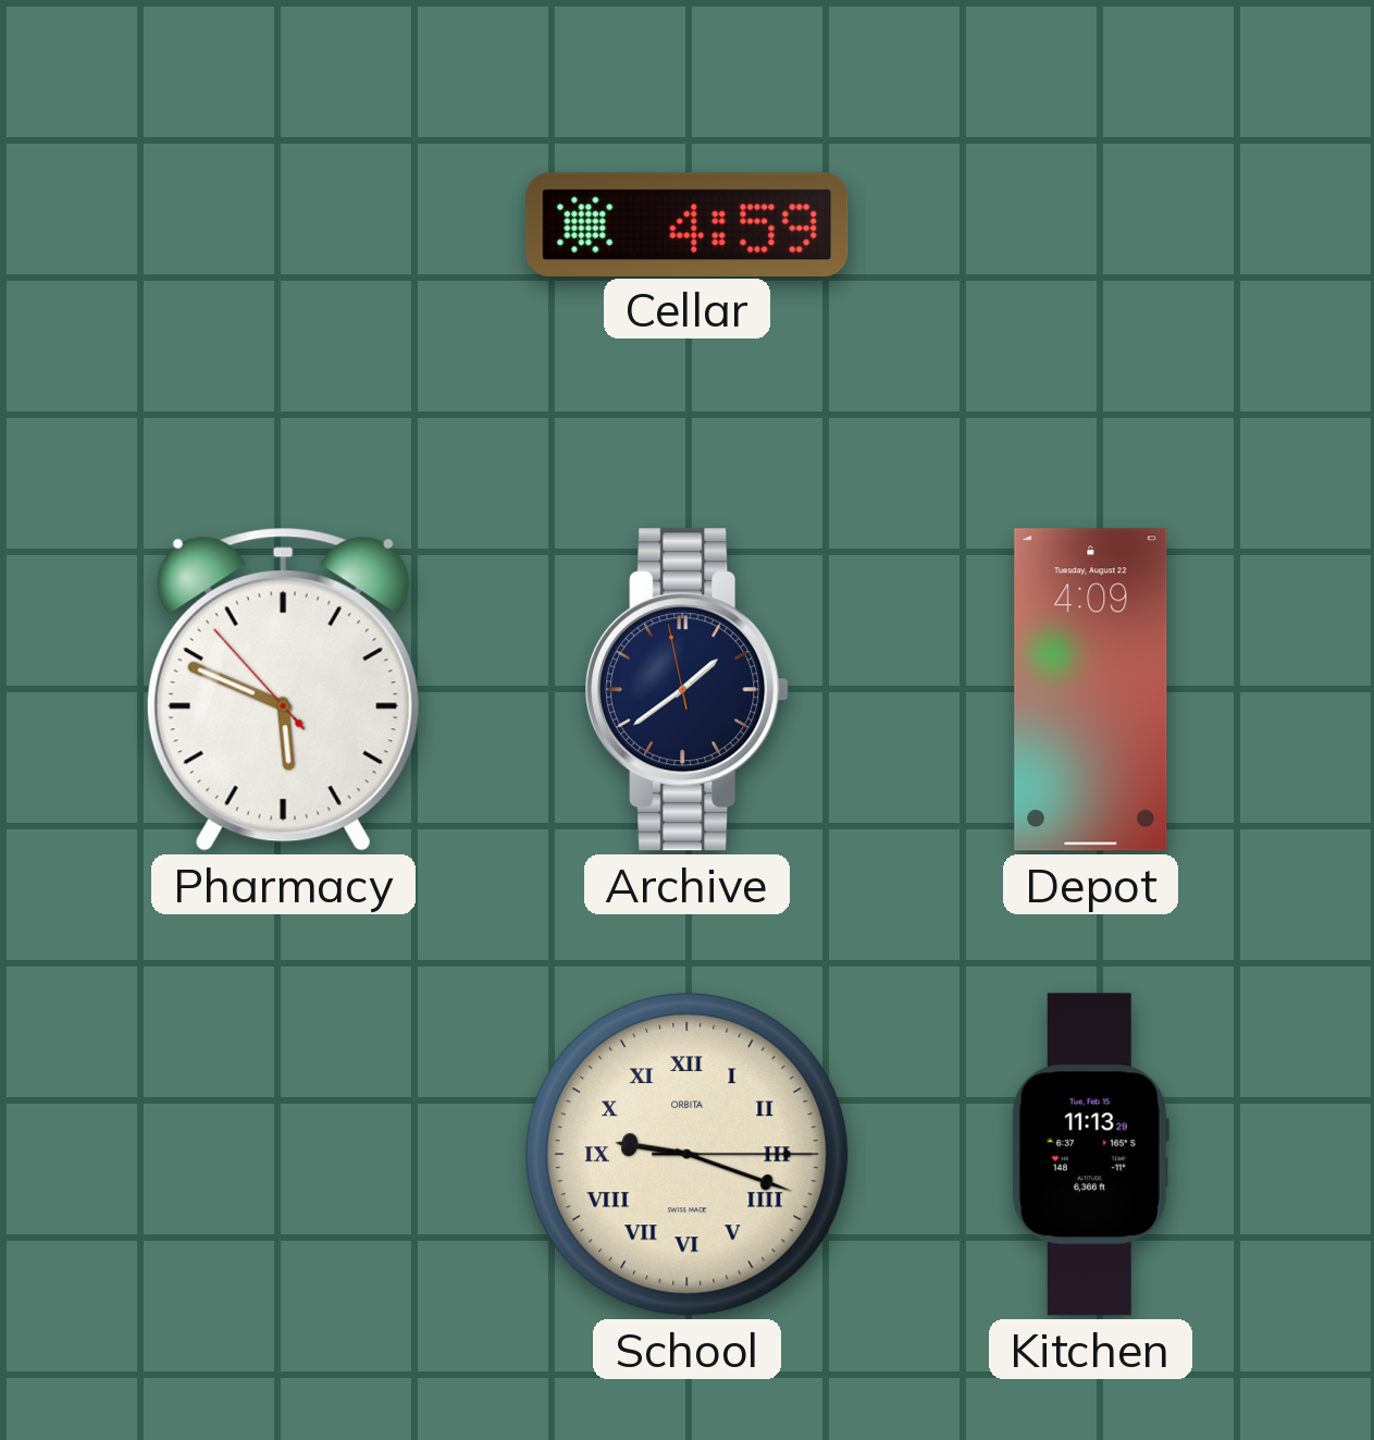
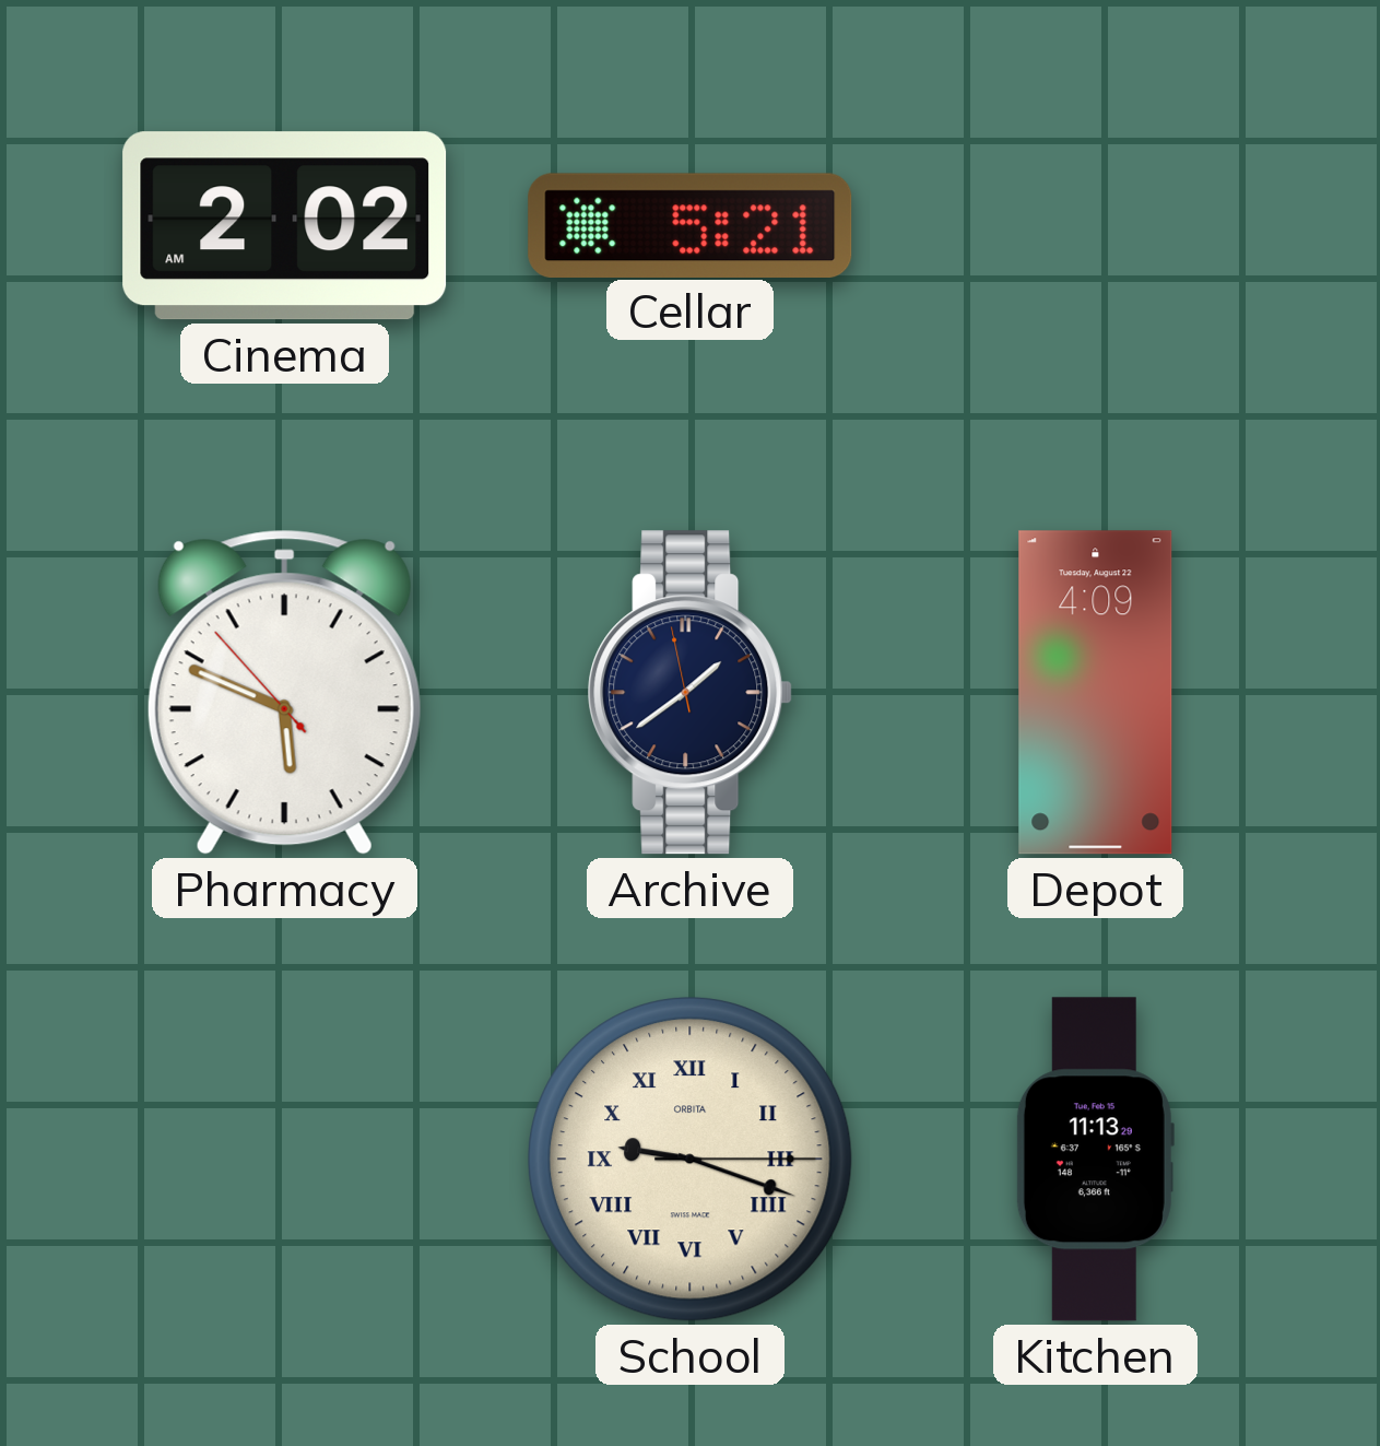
Cinema: none -> 2:02 (285, 226)
Cellar: 4:59 -> 5:21 (691, 225)
